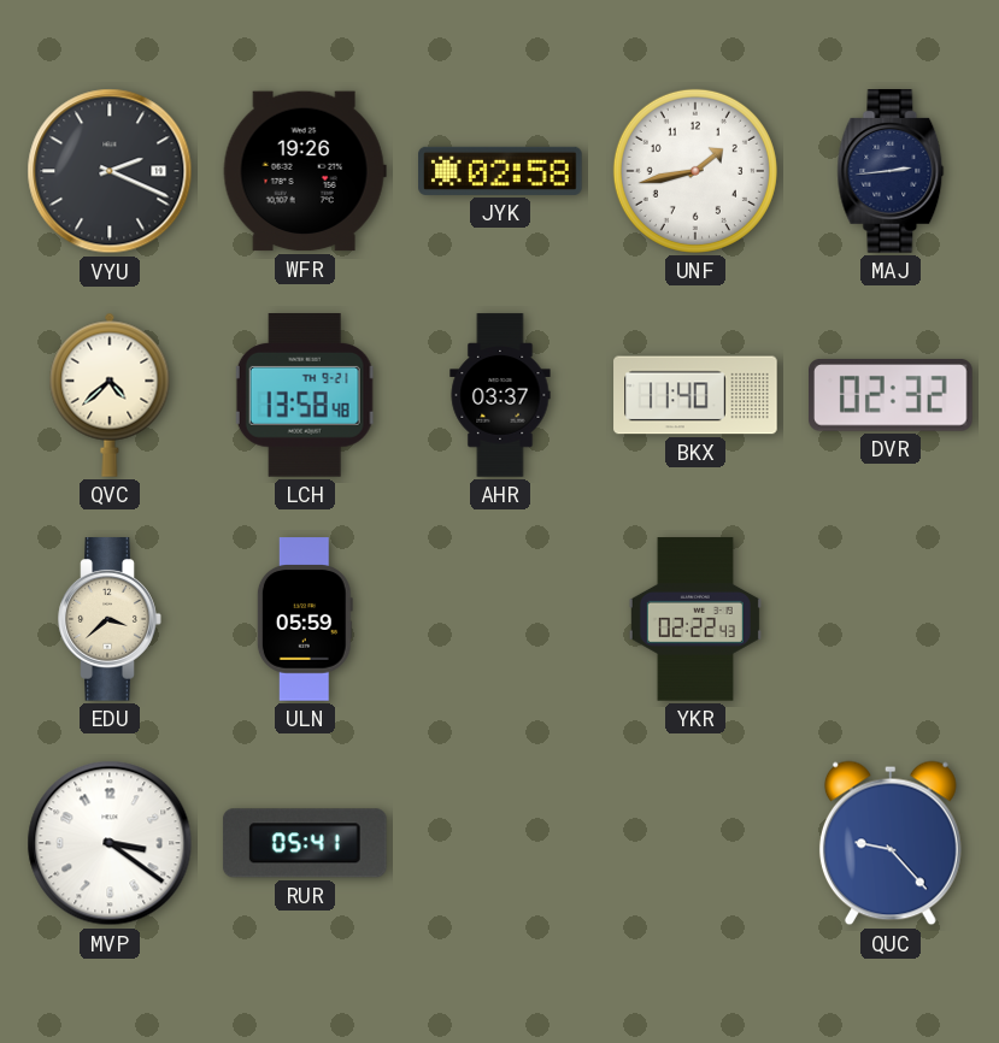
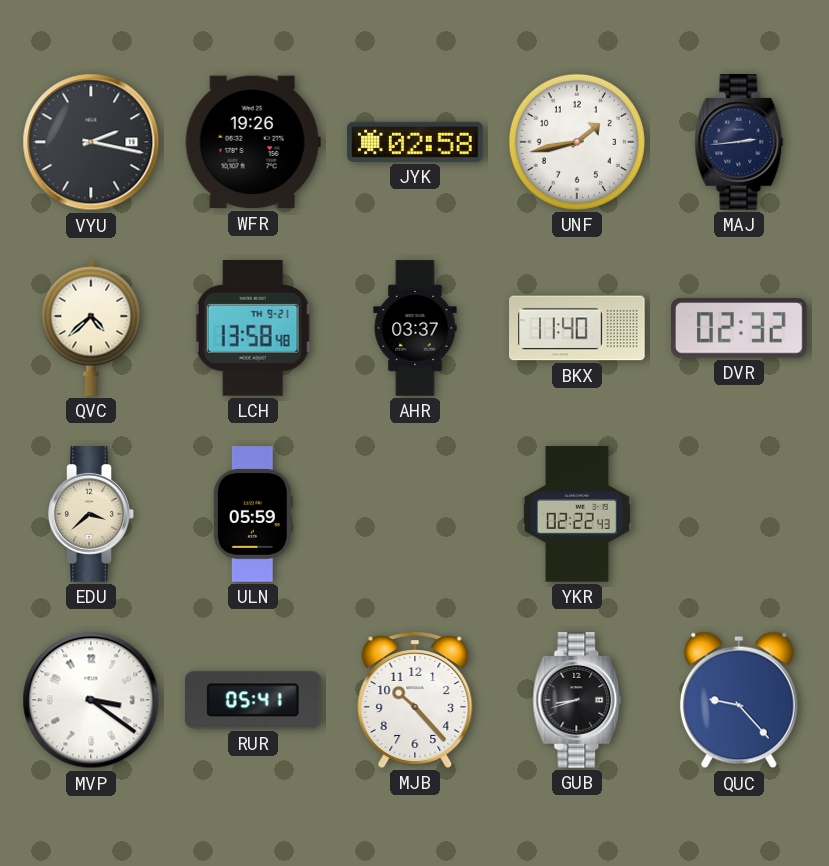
VYU: 2:19 -> 2:17 (91, 142)
MJB: none -> 10:23 (415, 700)
GUB: none -> 8:42 (577, 700)
